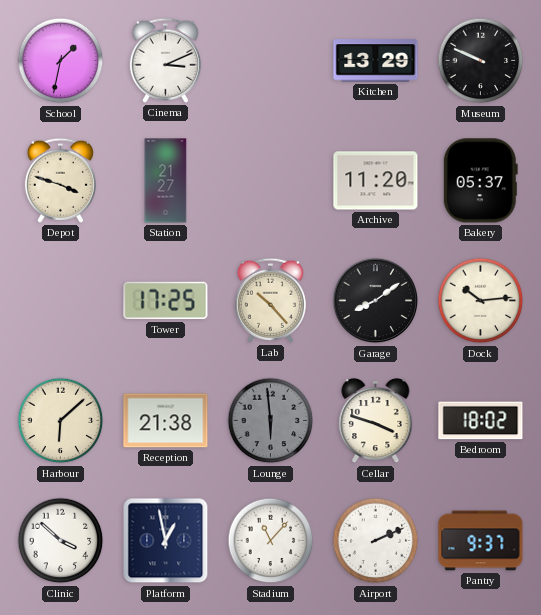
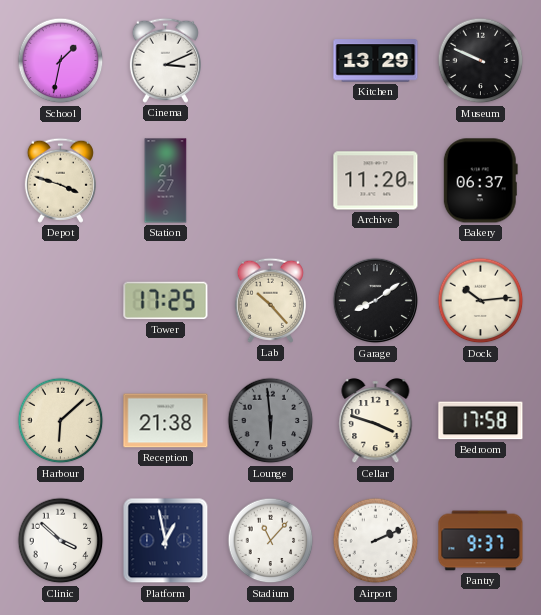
Bakery: 05:37 -> 06:37 (480, 181)
Bedroom: 18:02 -> 17:58 (481, 421)
